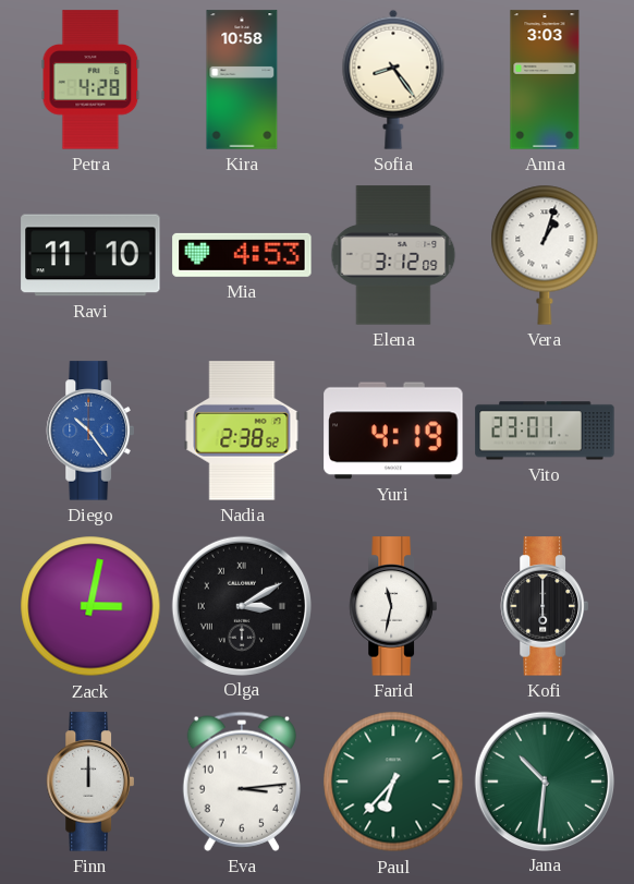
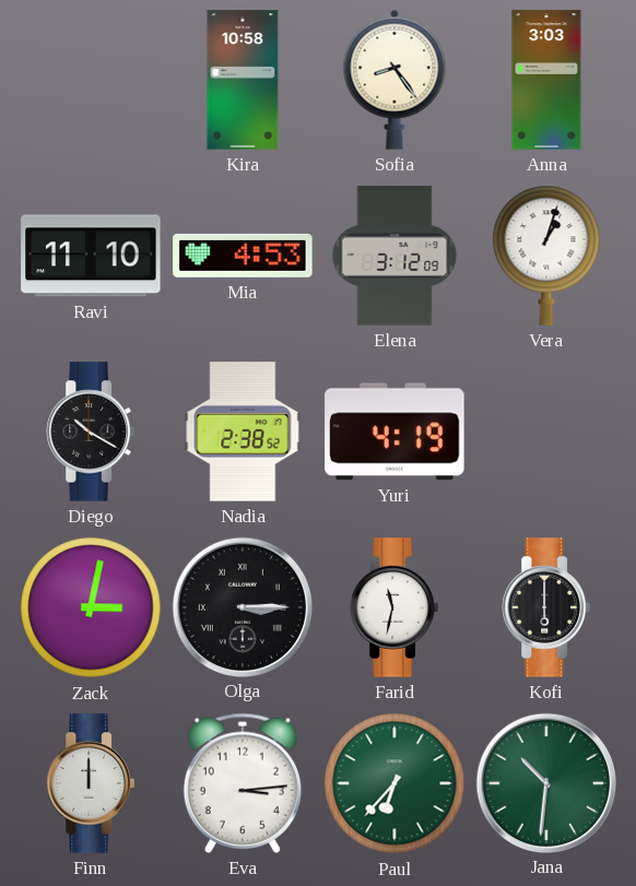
Petra: 4:28 -> none (90, 80)
Diego: 10:24 -> 10:20 (91, 432)
Diego dial: blue -> black (91, 432)
Vito: 23:01 -> none (545, 431)
Olga: 3:10 -> 3:15 (242, 606)
